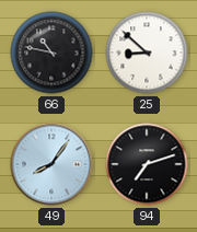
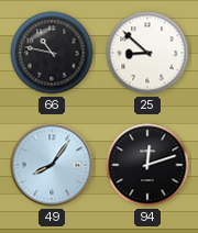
94: 7:12 -> 12:12 (147, 165)
